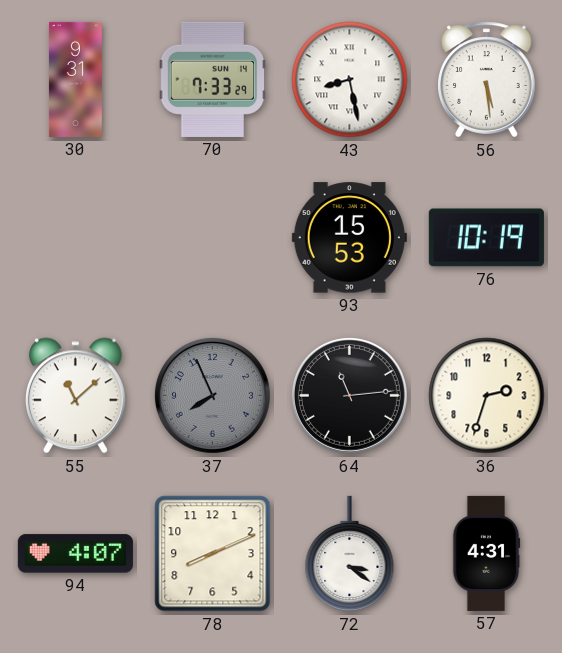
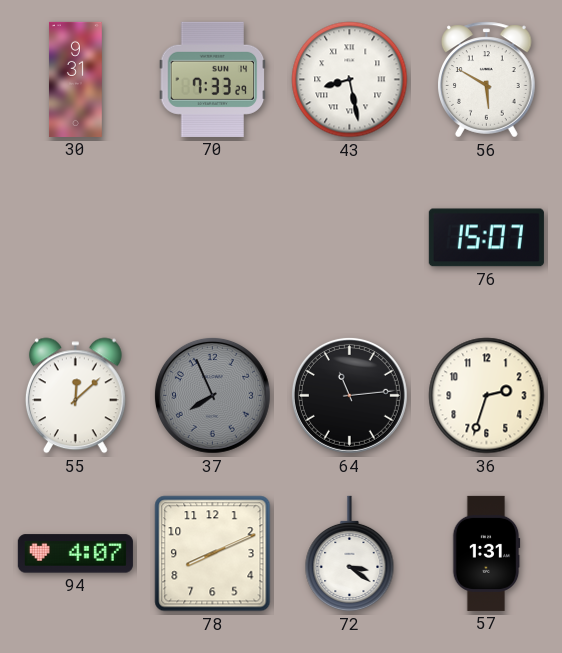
56: 5:29 -> 5:50 (487, 80)
93: 15:53 -> none (349, 238)
76: 10:19 -> 15:07 (486, 238)
55: 11:08 -> 12:08 (75, 396)
57: 4:31 -> 1:31 (486, 553)
